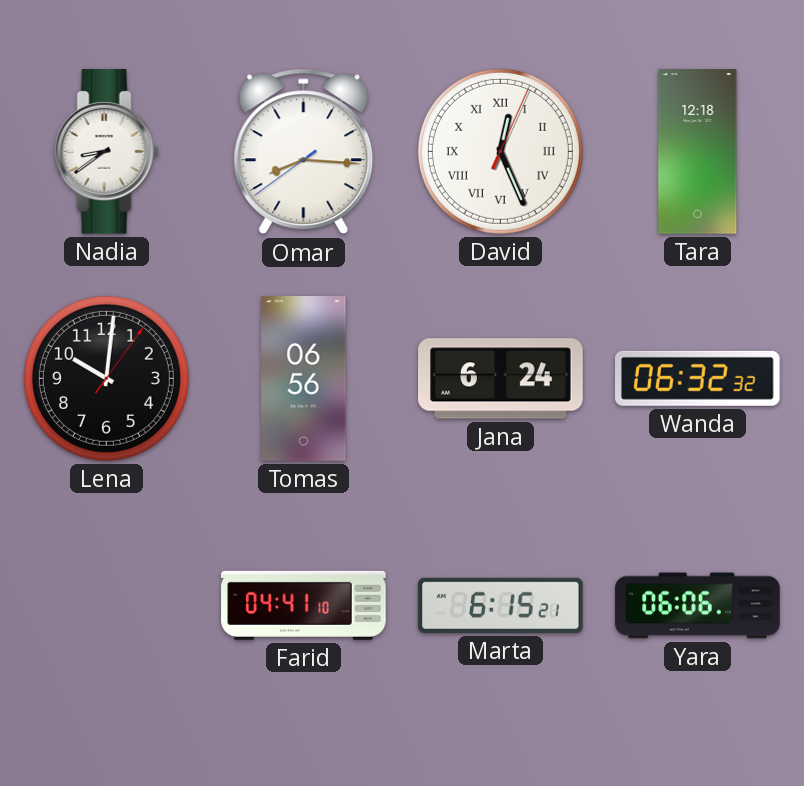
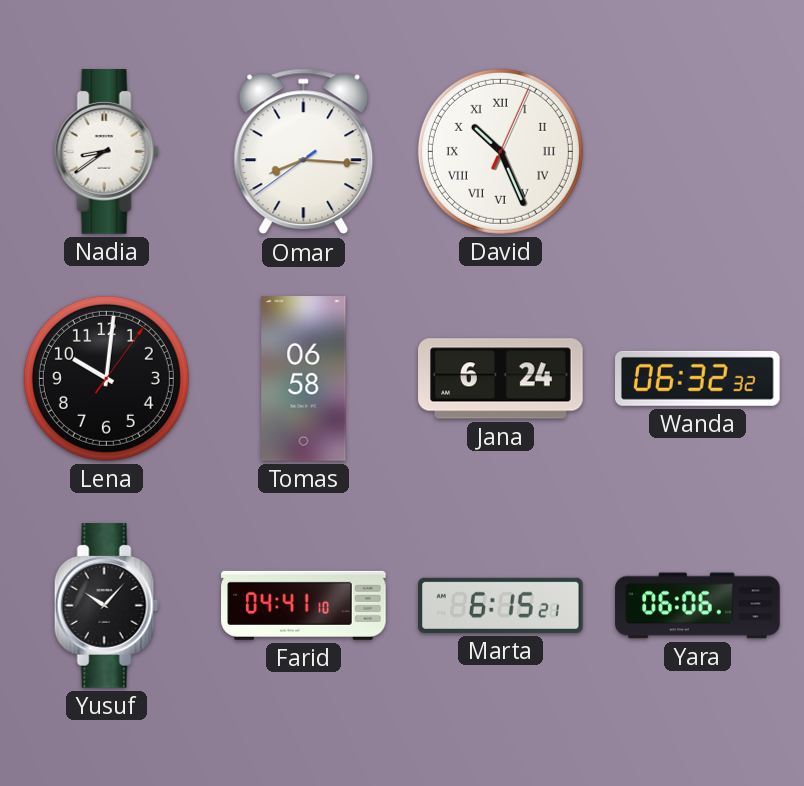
David: 12:26 -> 10:26 (500, 151)
Tara: 12:18 -> none (698, 152)
Tomas: 06:56 -> 06:58 (304, 379)
Yusuf: none -> 10:07 (106, 606)
